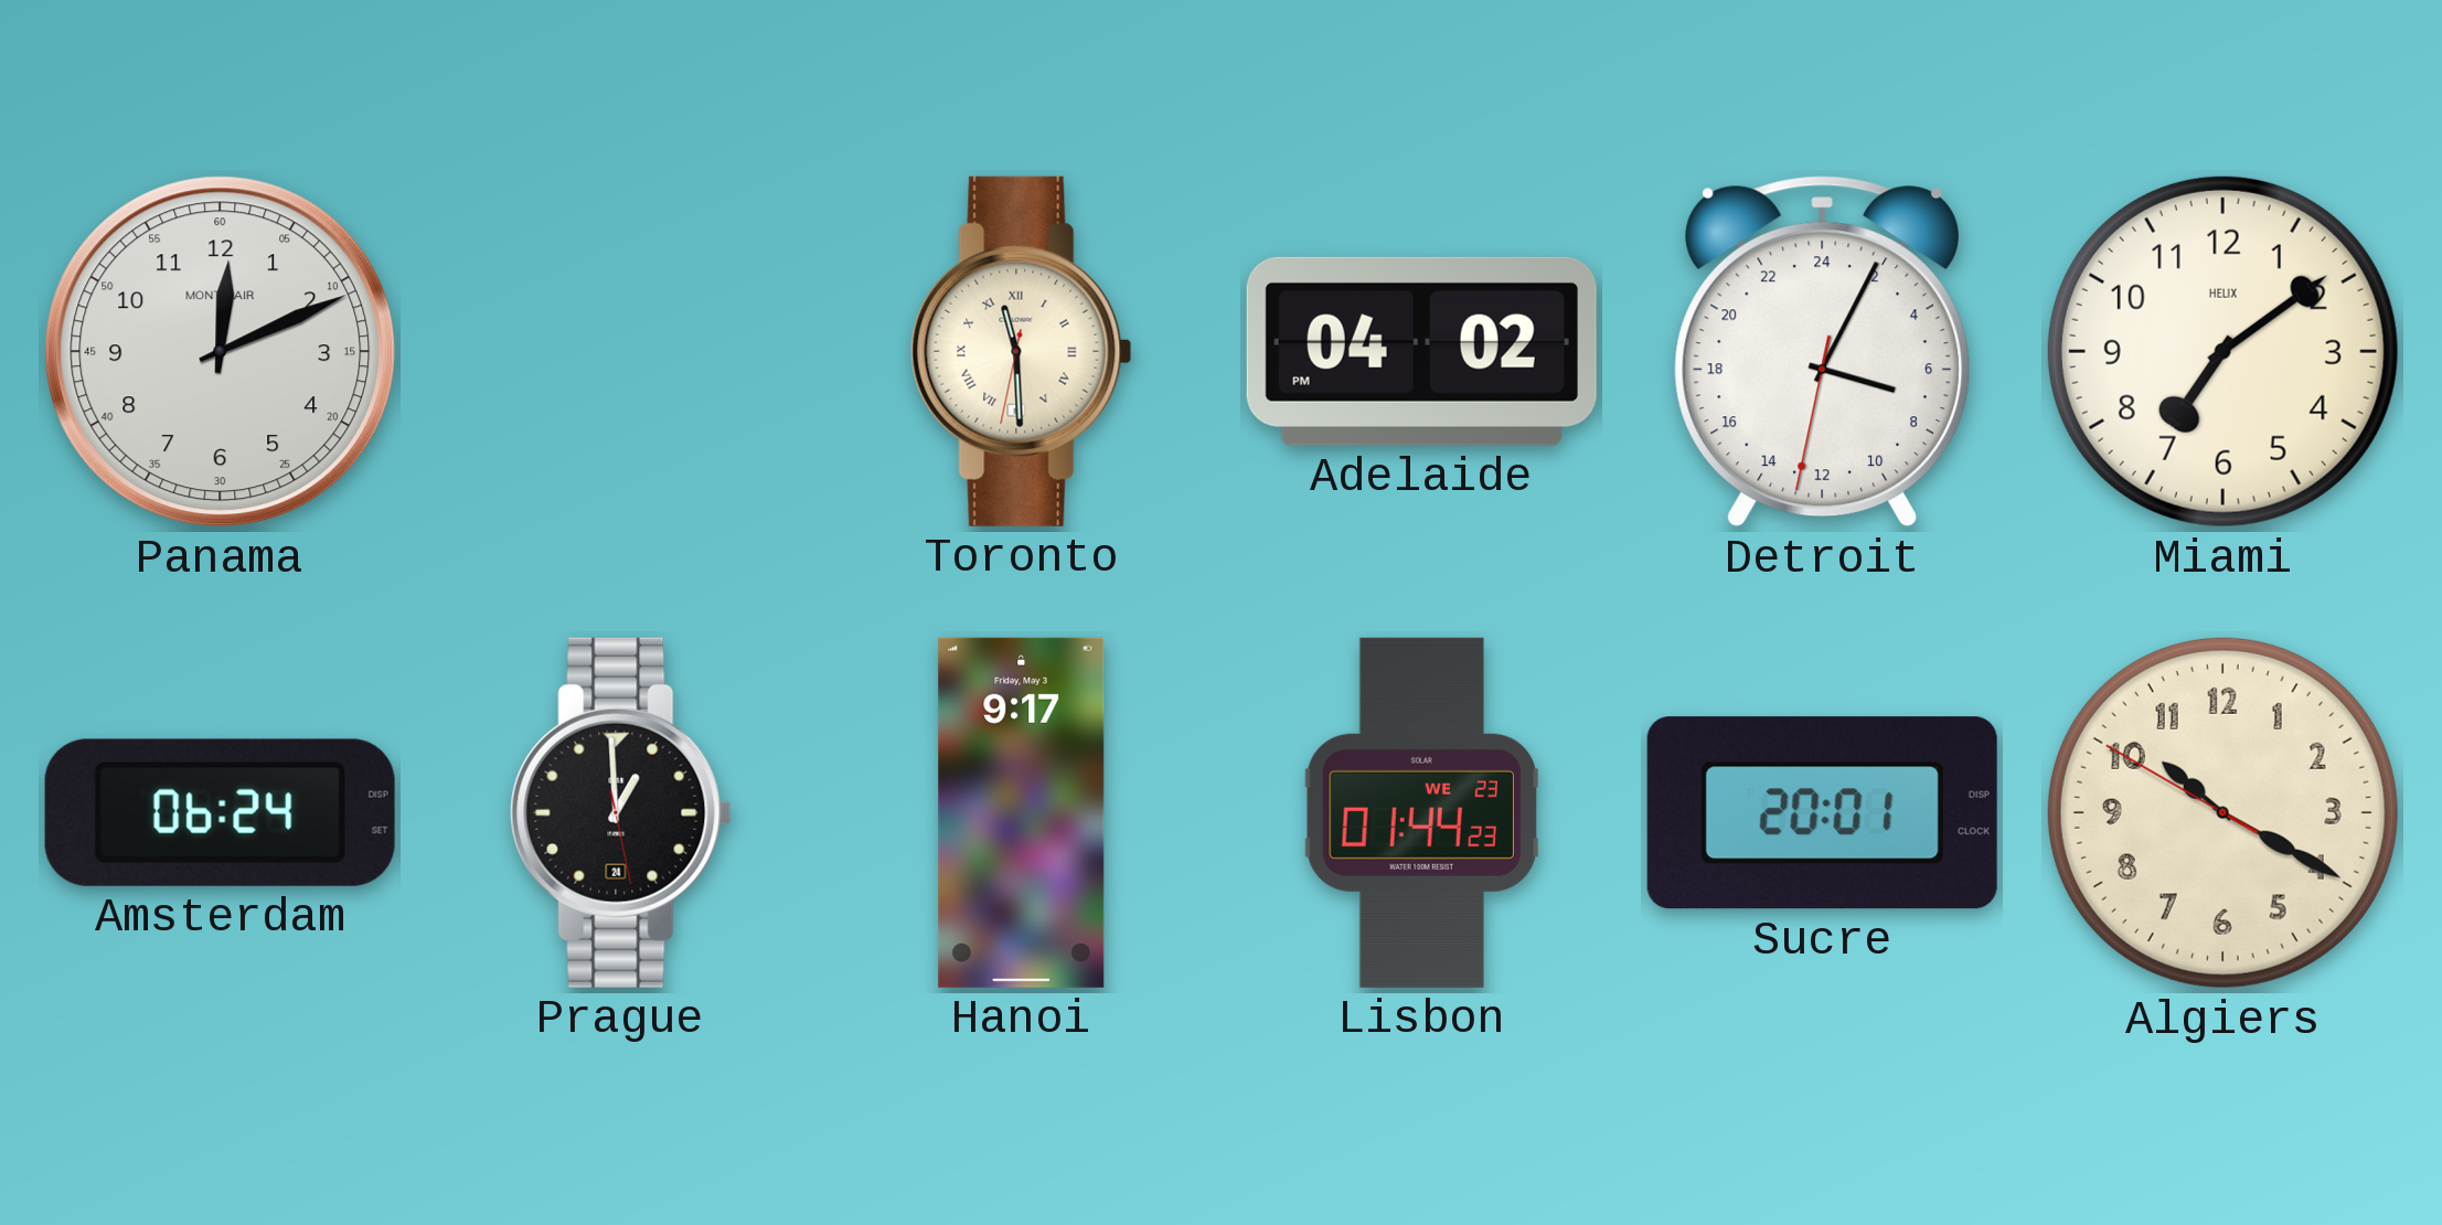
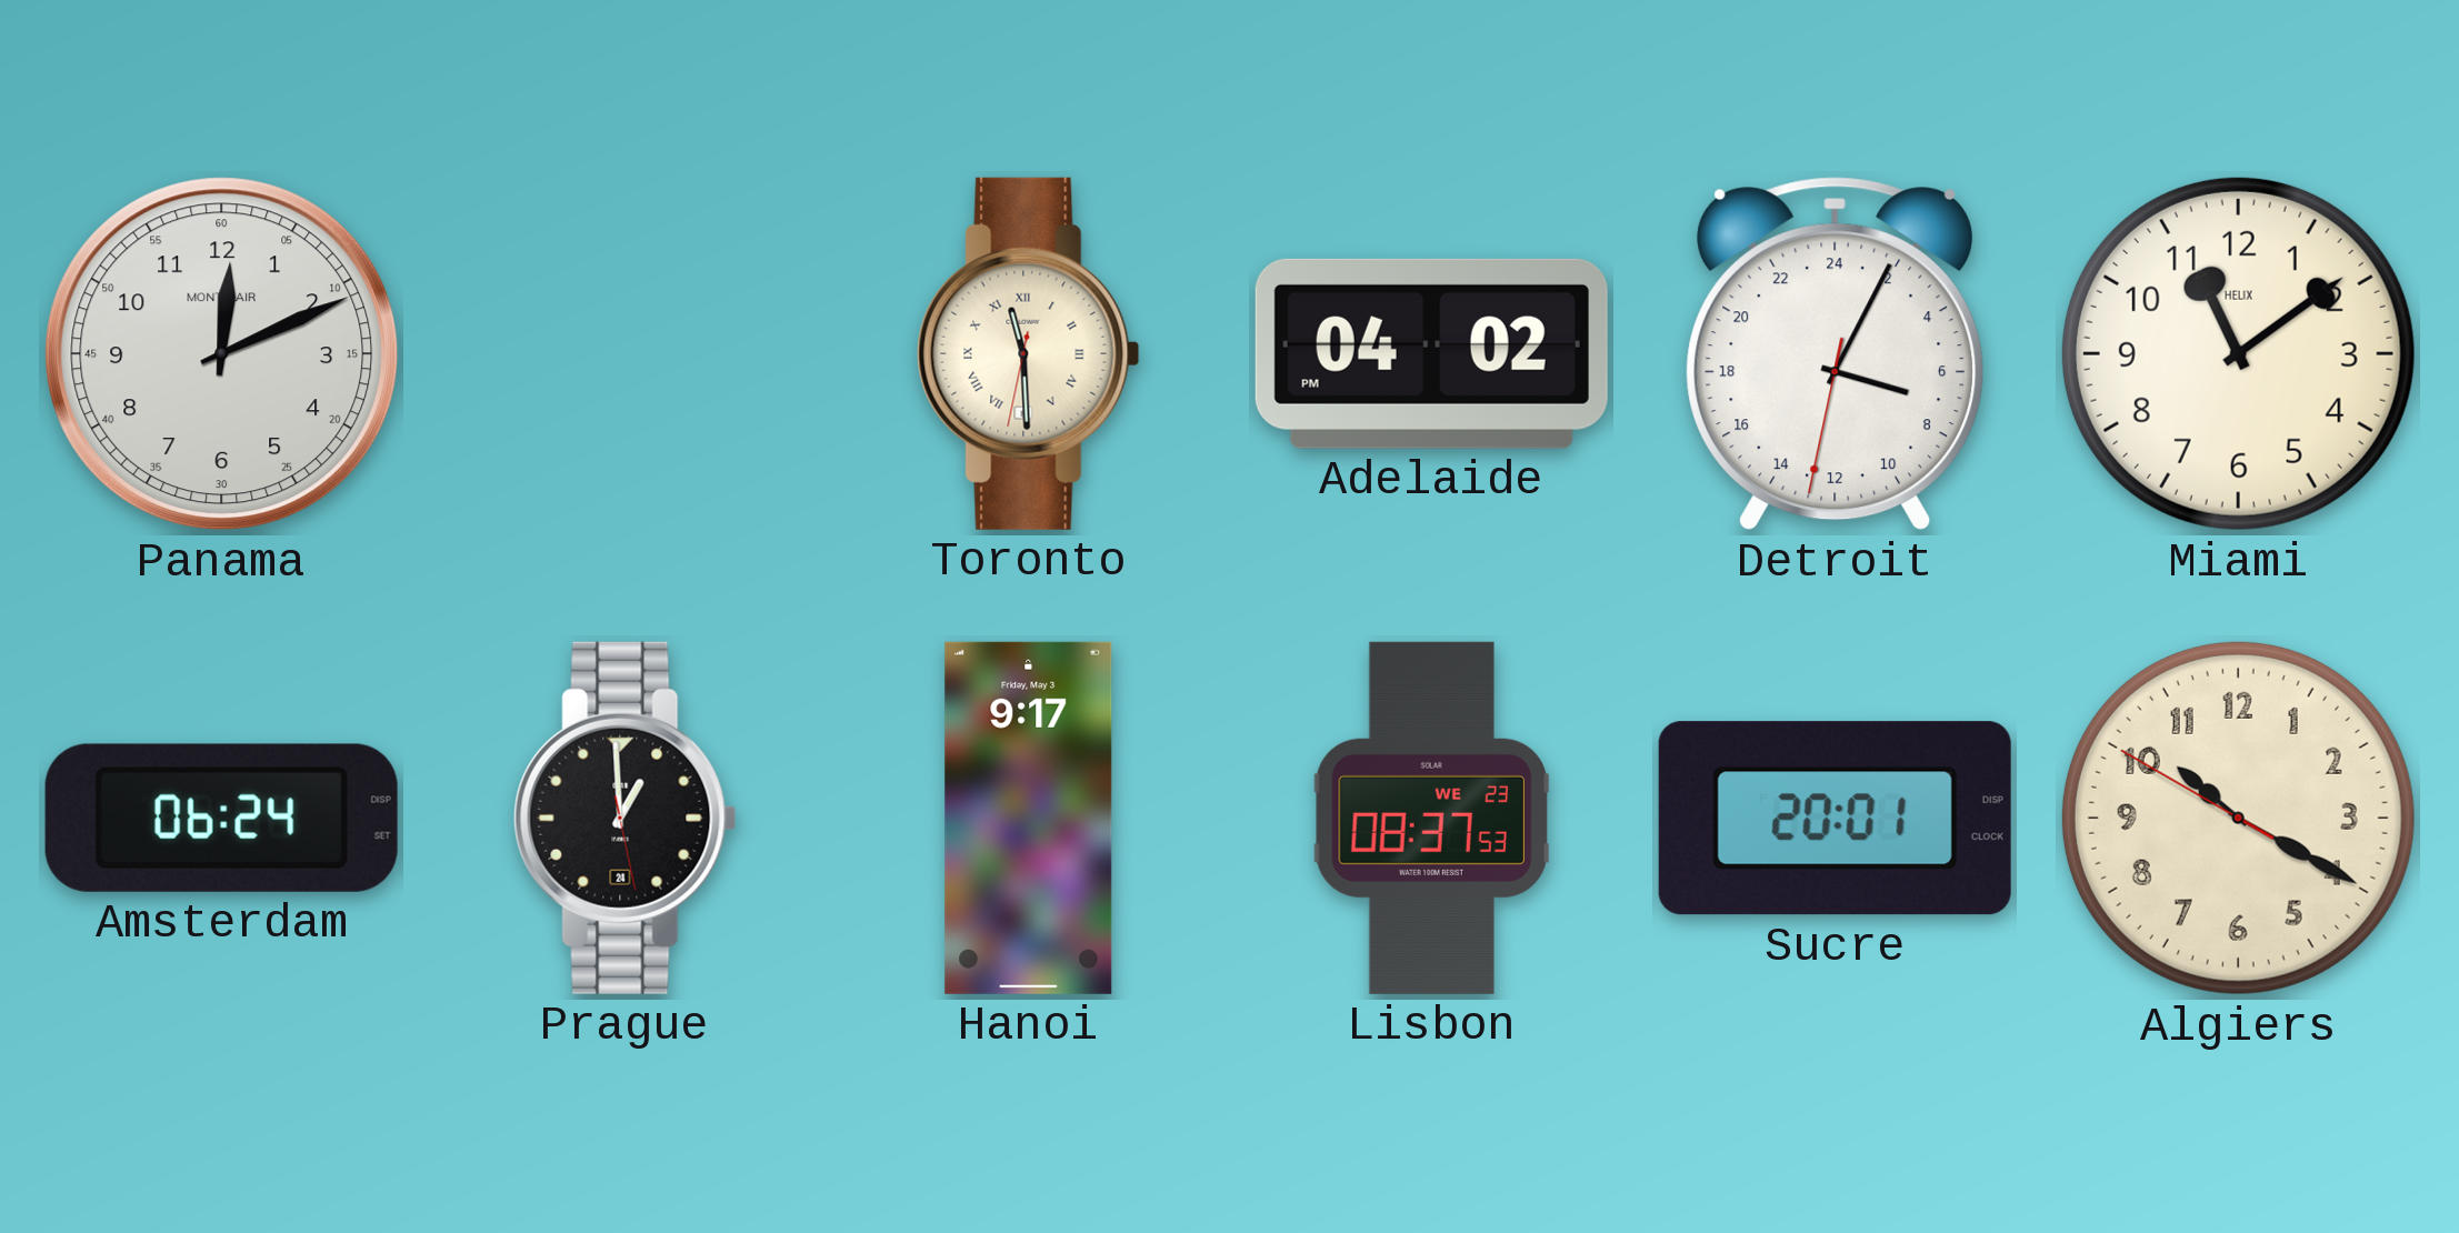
Miami: 7:09 -> 11:09 (2238, 353)
Lisbon: 01:44 -> 08:37 (1431, 818)
